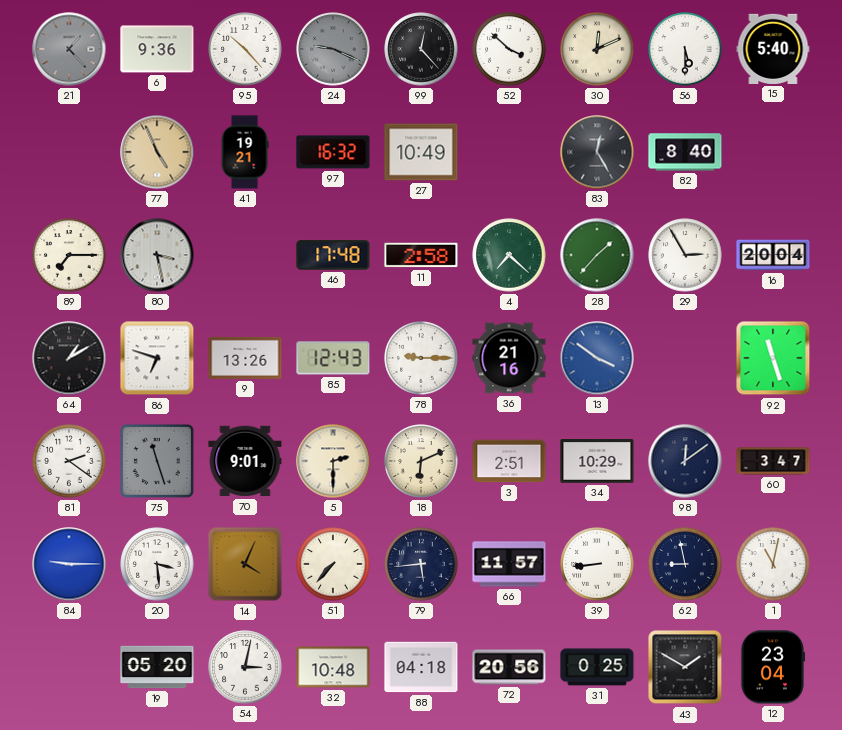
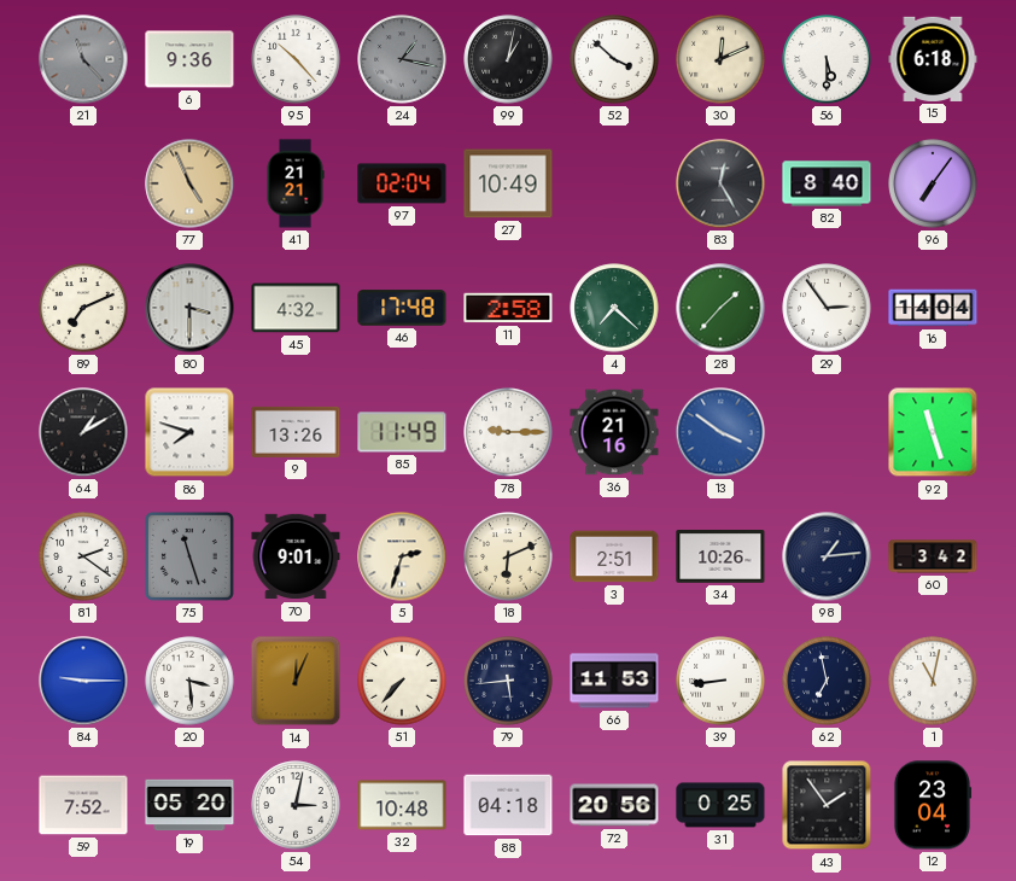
21: 1:23 -> 11:23 (83, 59)
24: 9:19 -> 1:17 (402, 59)
99: 12:23 -> 1:02 (508, 59)
15: 5:40 -> 6:18 (933, 59)
41: 19:21 -> 21:21 (296, 183)
97: 16:32 -> 02:04 (402, 183)
96: none -> 7:06 (933, 183)
89: 7:15 -> 7:11 (83, 308)
80: 3:28 -> 3:30 (189, 308)
45: none -> 4:32 (296, 308)
29: 2:55 -> 2:54 (827, 308)
16: 20:04 -> 14:04 (933, 308)
86: 6:48 -> 7:48 (189, 432)
85: 12:43 -> 11:49 (402, 432)
5: 2:30 -> 2:33 (402, 556)
34: 10:29 -> 10:26 (720, 558)
98: 12:09 -> 1:14 (827, 556)
60: 3:47 -> 3:42 (933, 556)
14: 4:04 -> 12:04 (296, 681)
66: 11:57 -> 11:53 (614, 681)
62: 8:58 -> 6:58 (827, 681)
59: none -> 7:52 (83, 805)
43: 1:50 -> 1:54 (827, 805)
